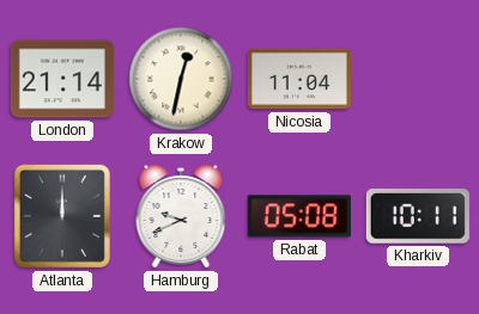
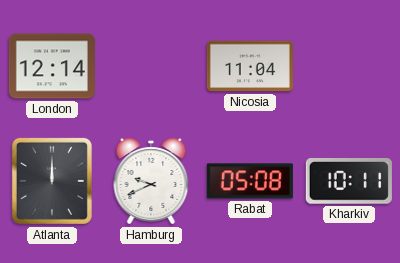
London: 21:14 -> 12:14 (52, 66)
Krakow: 12:32 -> none (181, 79)
